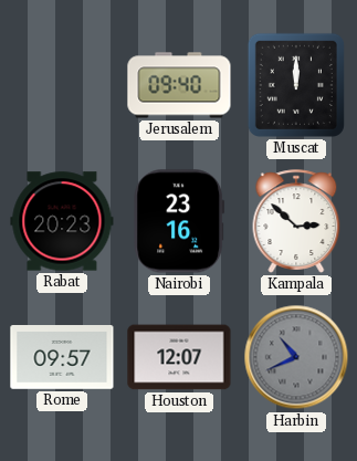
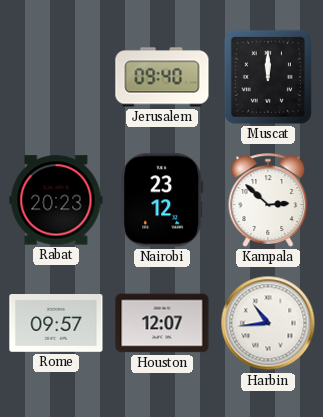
Nairobi: 23:16 -> 23:12 (162, 200)
Harbin: 10:41 -> 10:44 (268, 323)
Harbin dial: grey -> white (268, 323)
